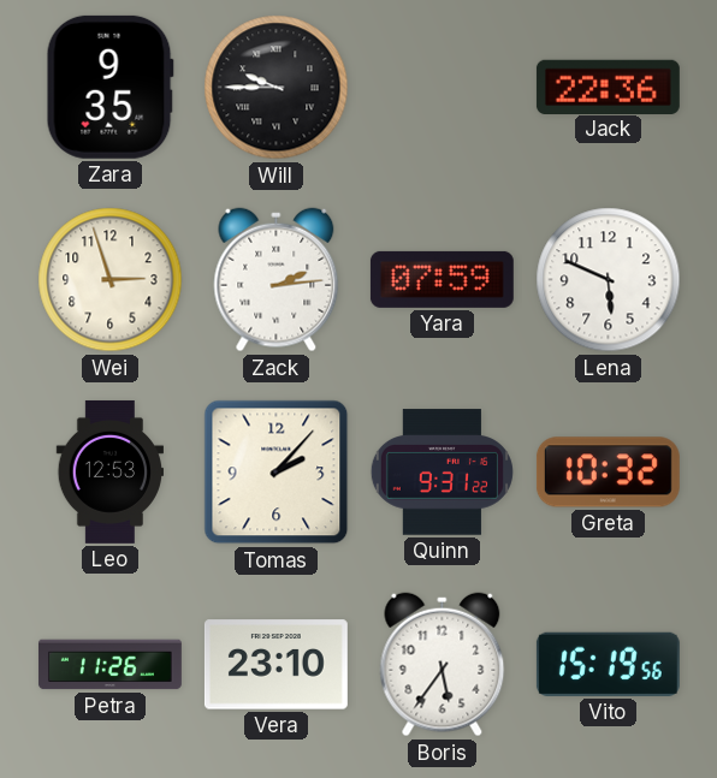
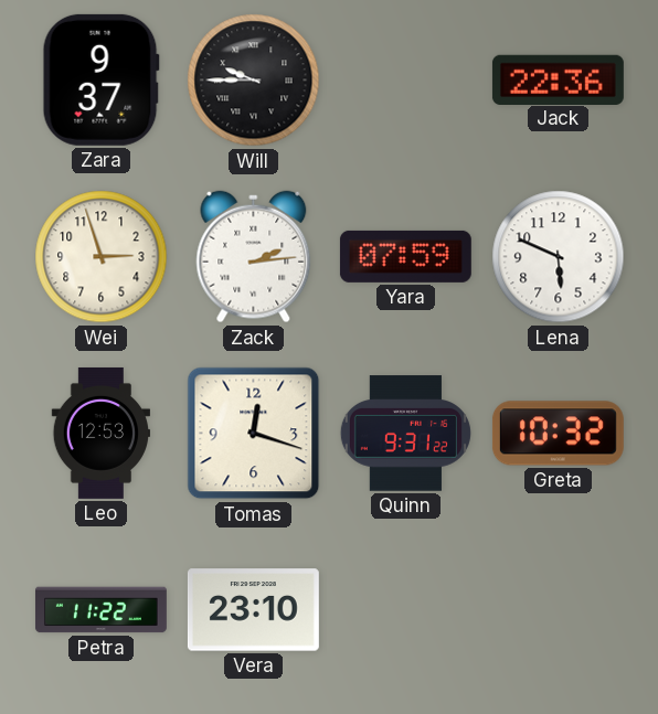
Zara: 9:35 -> 9:37 (100, 79)
Tomas: 2:07 -> 12:18 (254, 434)
Petra: 11:26 -> 11:22 (100, 610)
Boris: 5:36 -> none (443, 665)
Vito: 15:19 -> none (608, 664)
